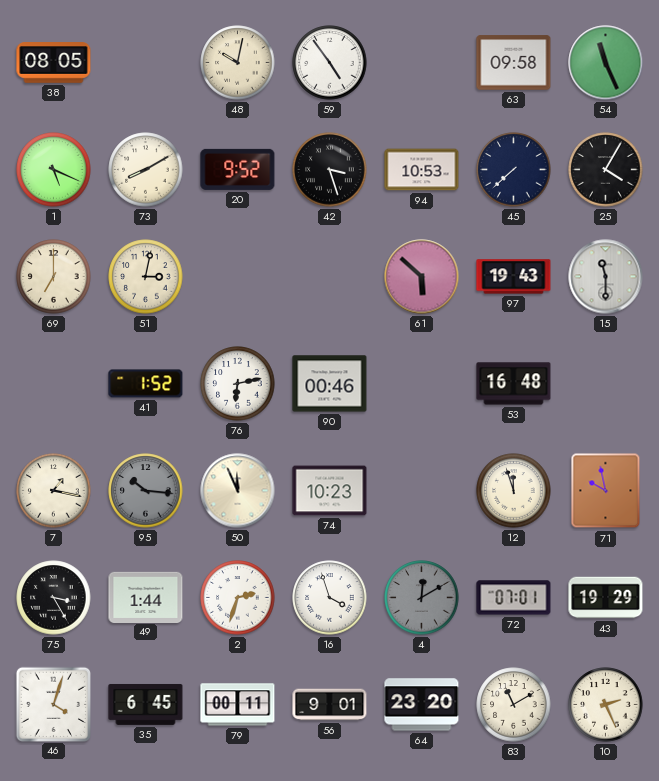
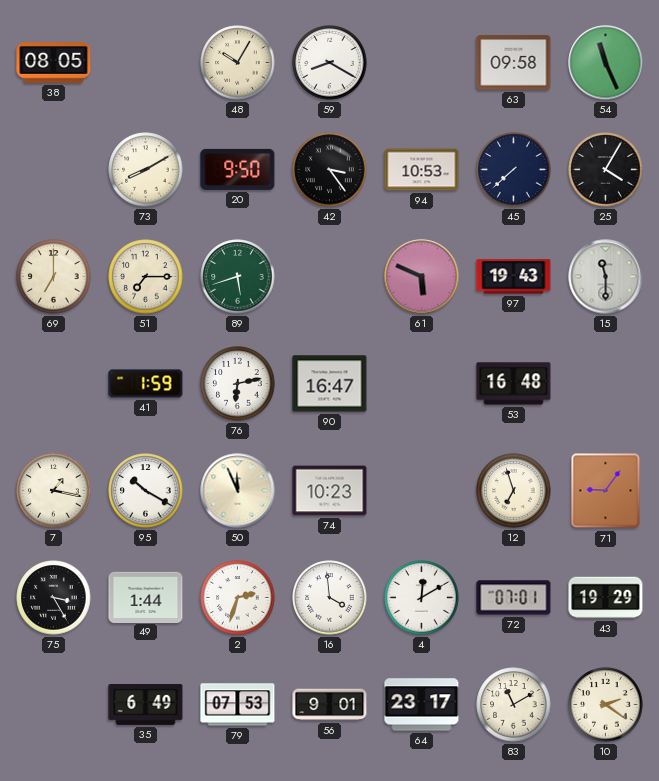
48: 10:02 -> 10:05 (238, 63)
59: 4:54 -> 8:20 (330, 63)
1: 5:19 -> none (54, 170)
20: 9:52 -> 9:50 (238, 169)
42: 3:27 -> 3:24 (330, 170)
51: 3:02 -> 7:15 (146, 277)
89: none -> 5:42 (238, 277)
61: 5:52 -> 5:49 (422, 277)
41: 1:52 -> 1:59 (146, 384)
90: 00:46 -> 16:47 (330, 384)
95: 10:16 -> 10:20 (146, 491)
95 dial: grey -> white (146, 491)
12: 11:57 -> 6:57 (514, 491)
71: 9:58 -> 9:06 (606, 491)
16: 3:57 -> 3:59 (330, 598)
4 dial: grey -> white (422, 598)
46: 4:03 -> none (53, 704)
35: 6:45 -> 6:49 (146, 704)
79: 00:11 -> 07:53 (238, 705)
64: 23:20 -> 23:17 (422, 705)
10: 2:26 -> 2:21 (606, 705)
